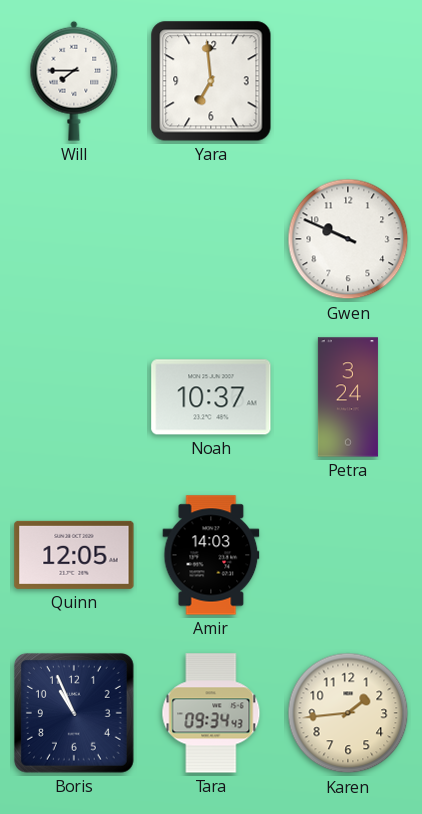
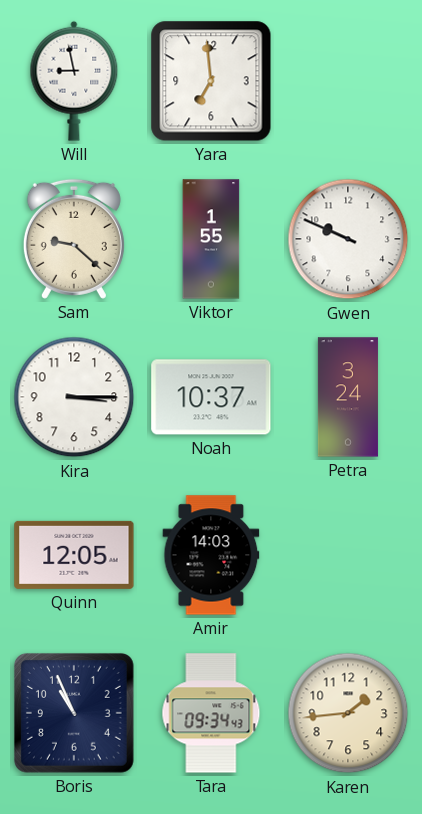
Will: 7:45 -> 8:58 (74, 81)
Sam: none -> 9:22 (74, 239)
Viktor: none -> 1:55 (211, 239)
Kira: none -> 3:15 (74, 397)
